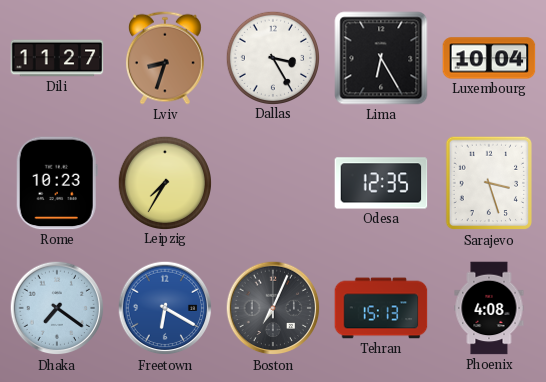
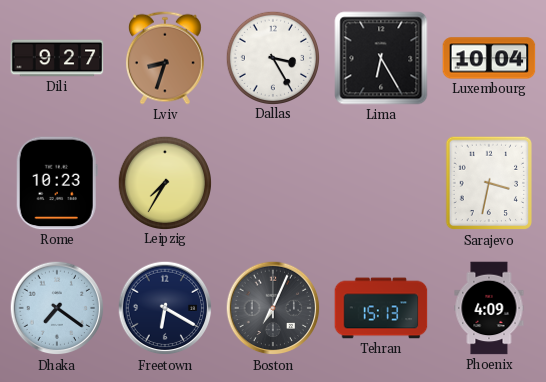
Dili: 11:27 -> 9:27 (57, 58)
Odesa: 12:35 -> none (381, 183)
Sarajevo: 3:27 -> 3:32 (488, 183)
Freetown dial: blue -> navy (165, 308)
Phoenix: 4:08 -> 4:09 (489, 308)
